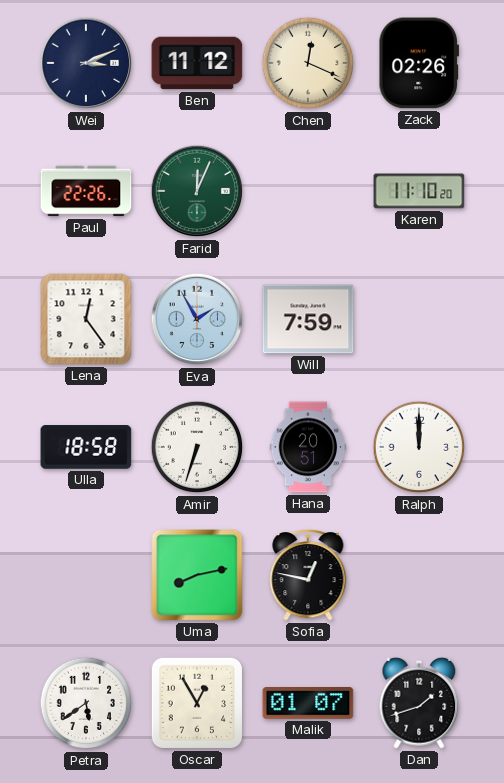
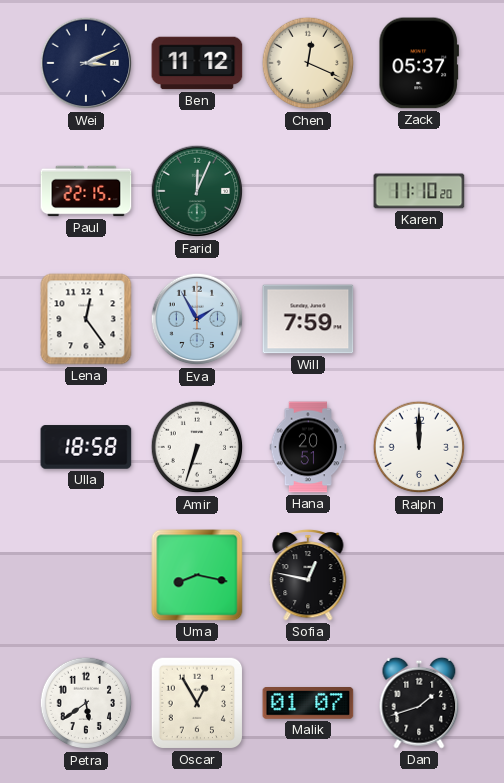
Zack: 02:26 -> 05:37 (418, 63)
Paul: 22:26 -> 22:15 (86, 191)
Uma: 8:13 -> 8:17 (197, 575)
